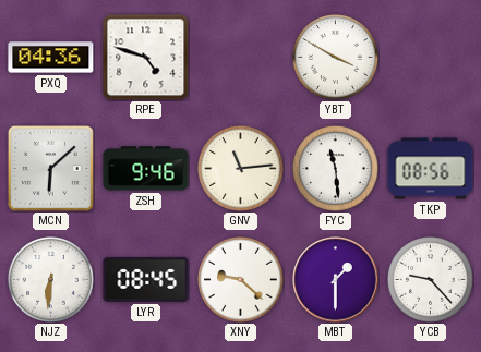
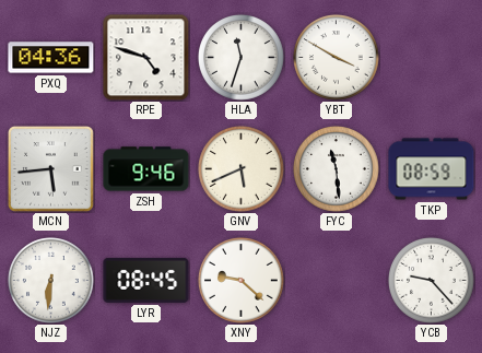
HLA: none -> 11:33 (242, 58)
MCN: 6:08 -> 5:44 (51, 169)
GNV: 11:14 -> 5:41 (242, 169)
TKP: 08:56 -> 08:59 (432, 169)
MBT: 1:30 -> none (336, 280)
